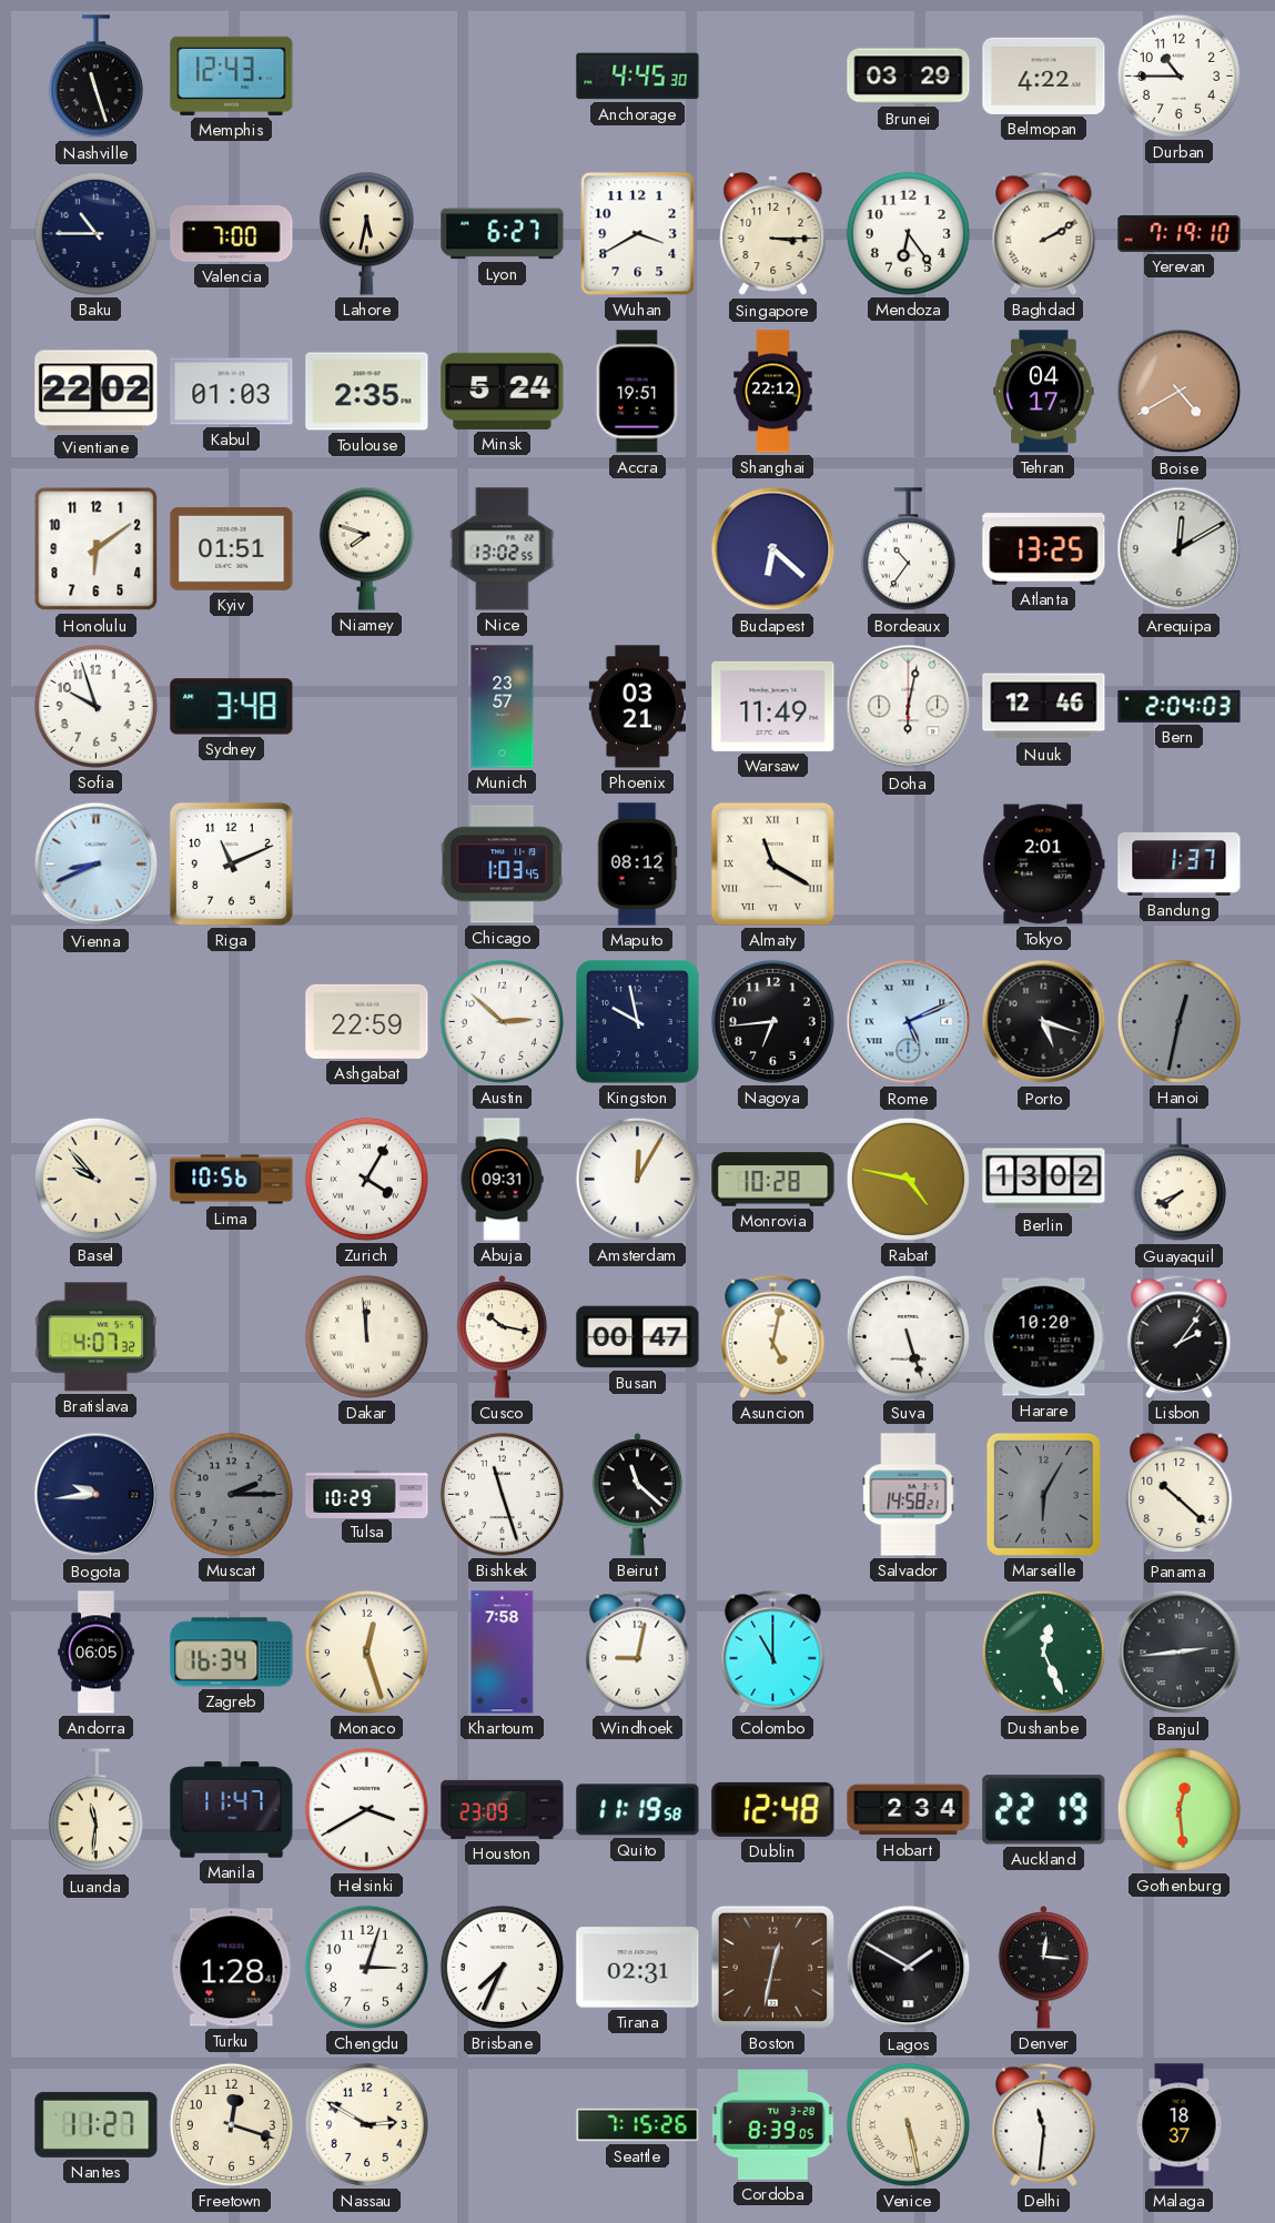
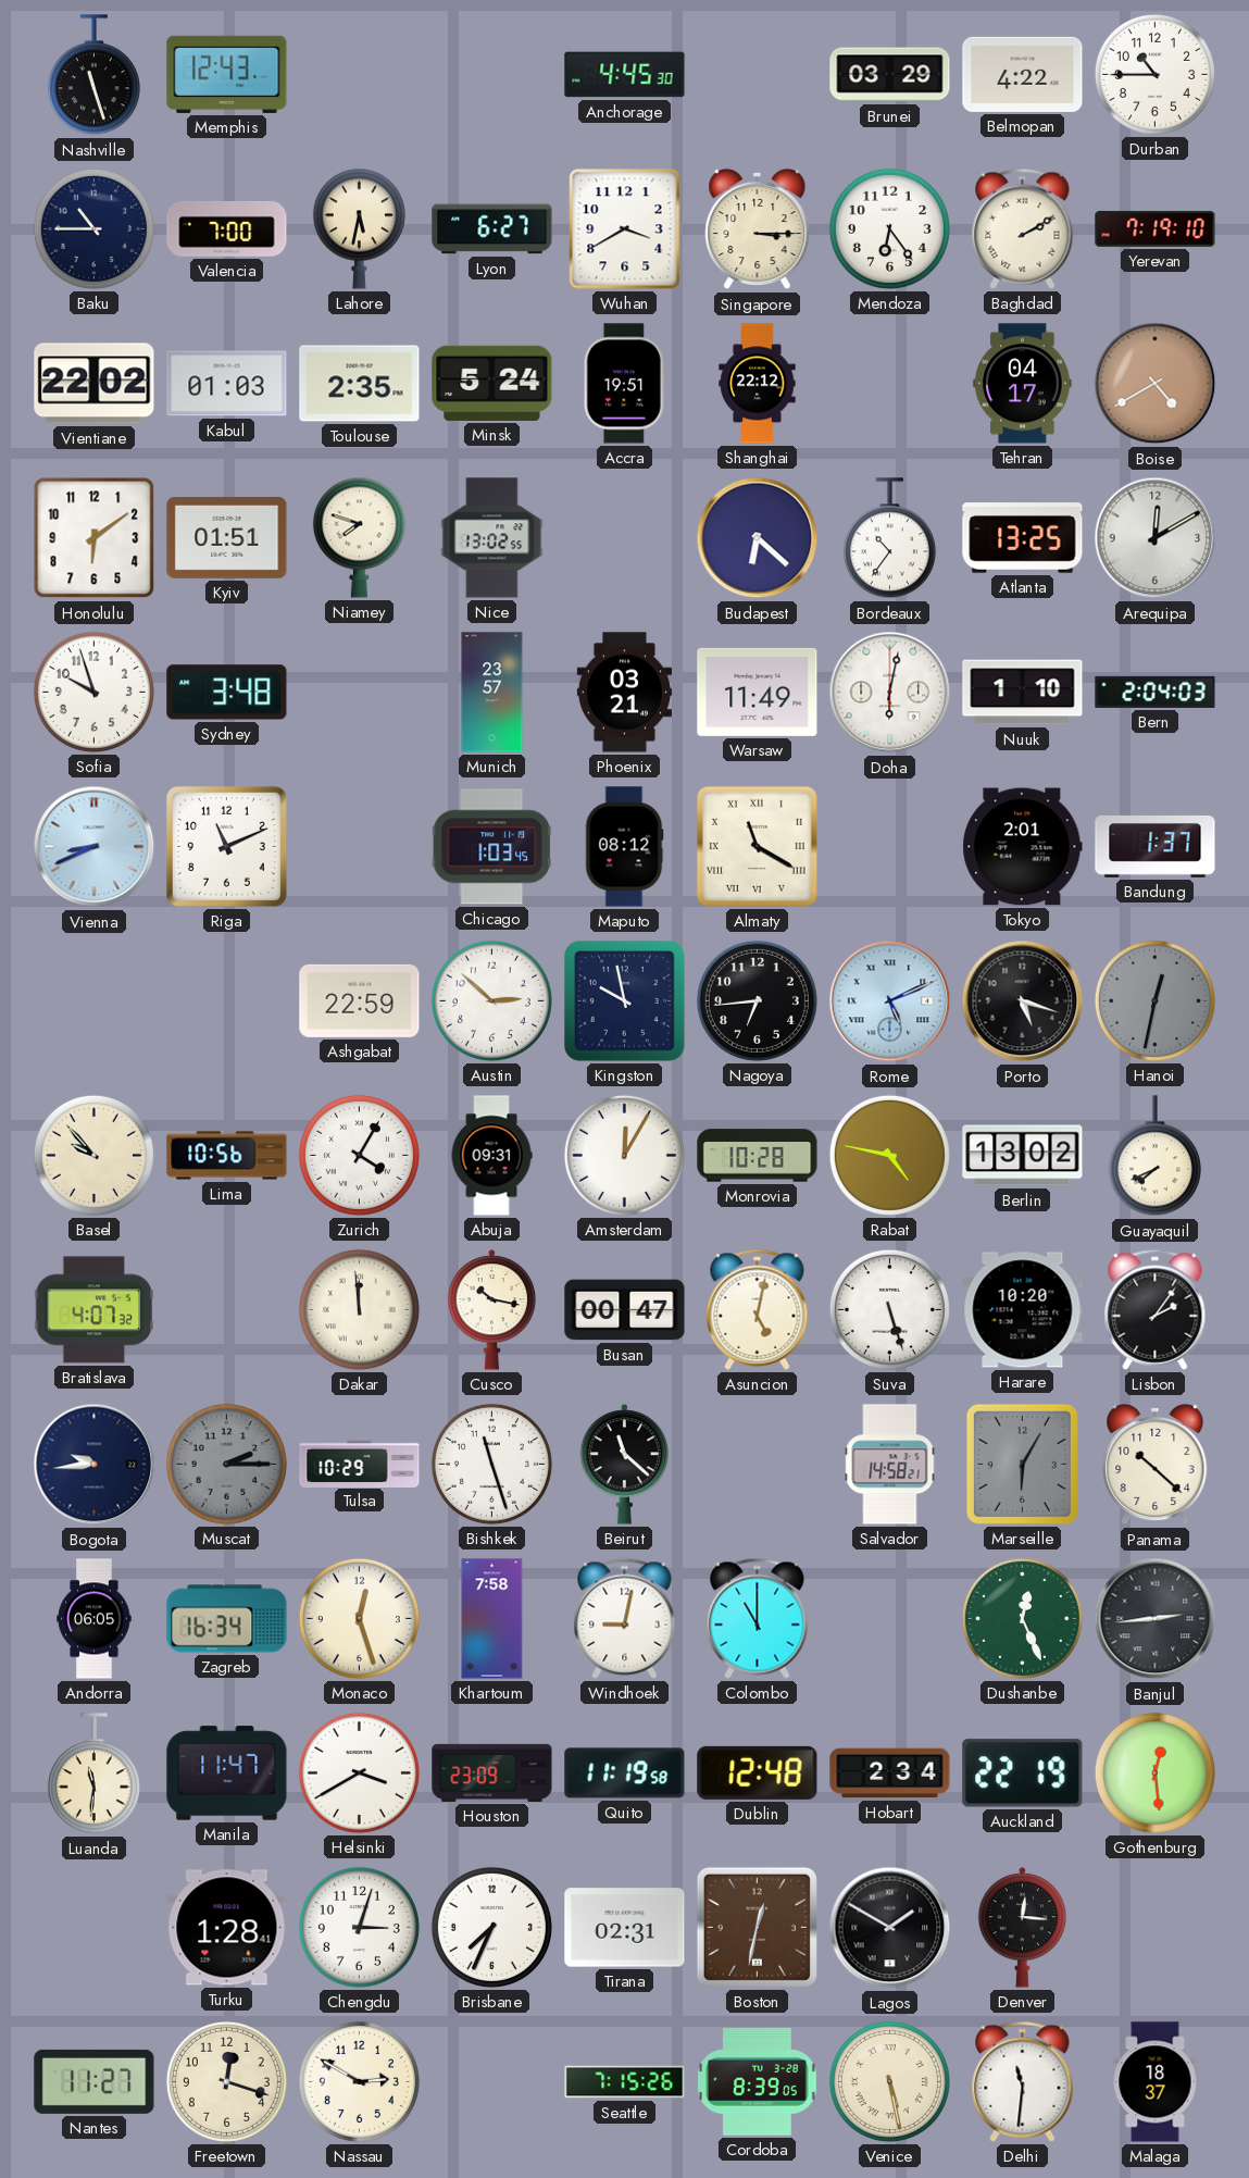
Nuuk: 12:46 -> 1:10 (1023, 693)
